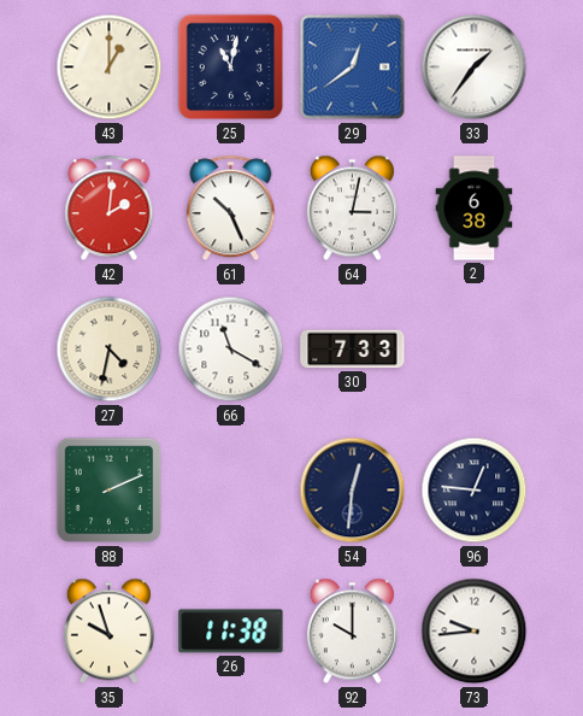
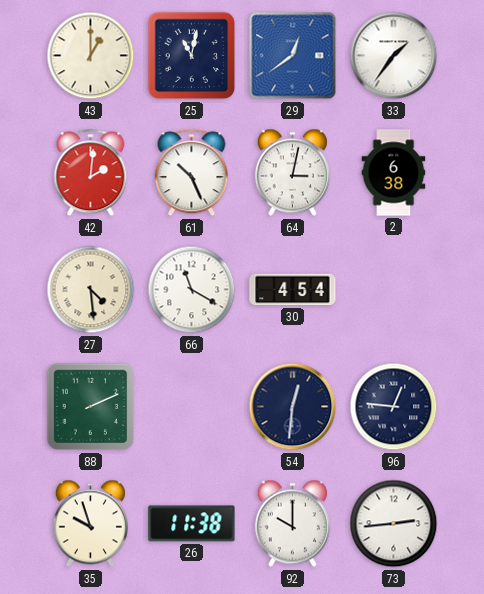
27: 4:32 -> 4:29 (91, 290)
30: 7:33 -> 4:54 (293, 290)
73: 9:44 -> 2:44 (394, 524)
